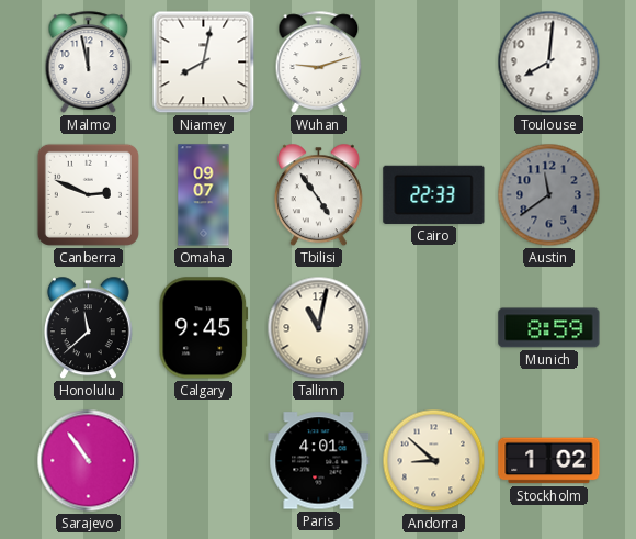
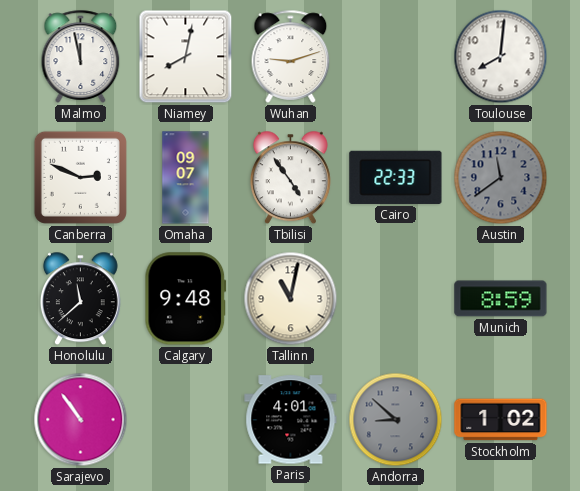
Calgary: 9:45 -> 9:48 (186, 299)
Andorra dial: cream -> grey (396, 420)
